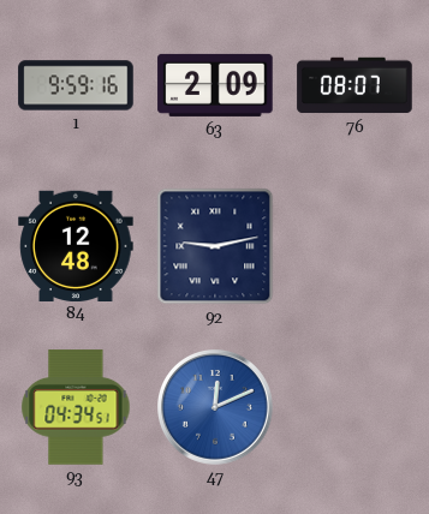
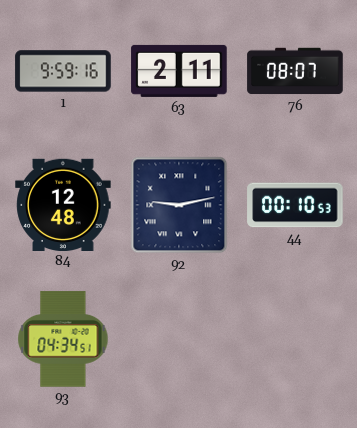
63: 2:09 -> 2:11 (179, 71)
44: none -> 00:10 (295, 205)
47: 12:11 -> none (216, 408)
